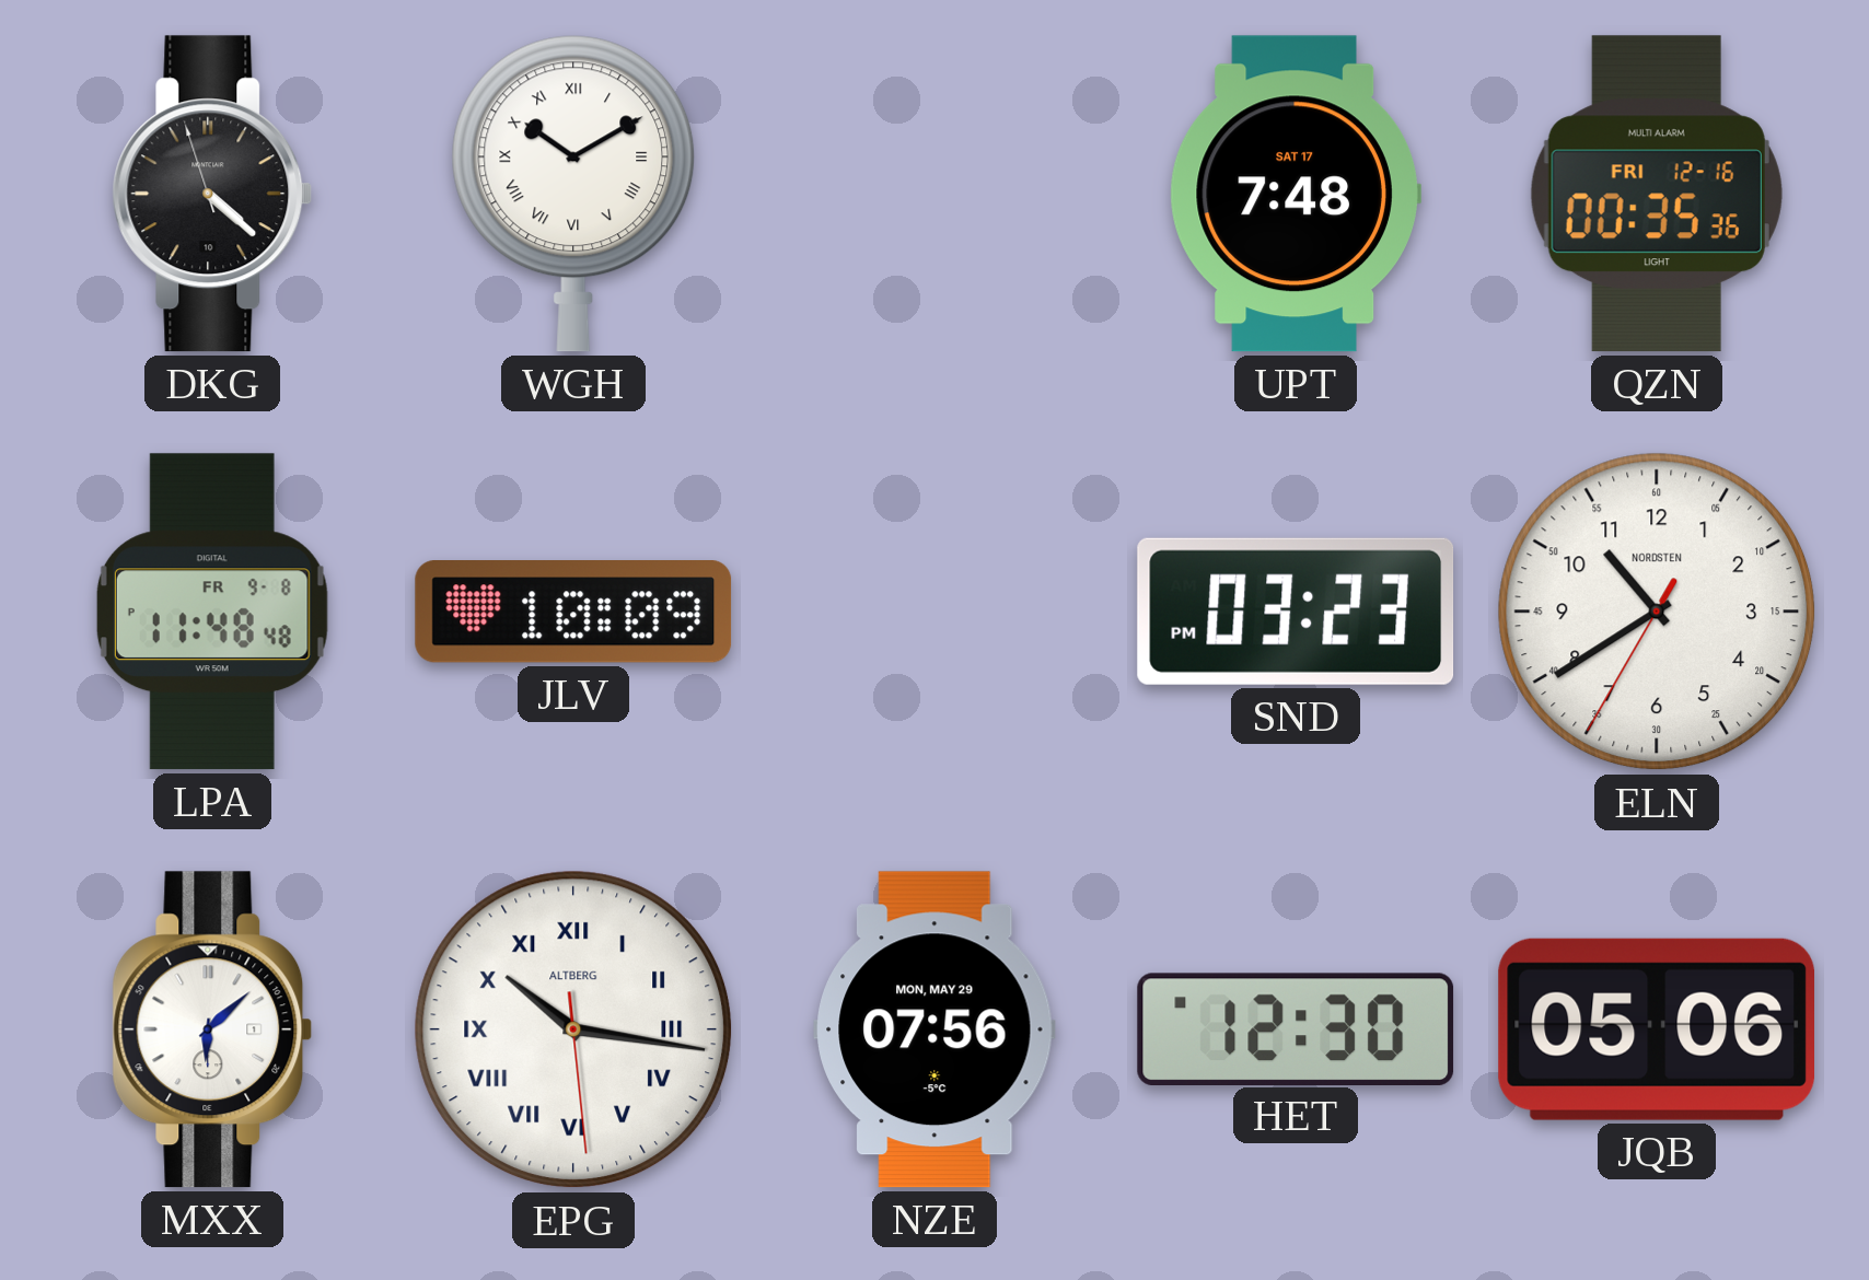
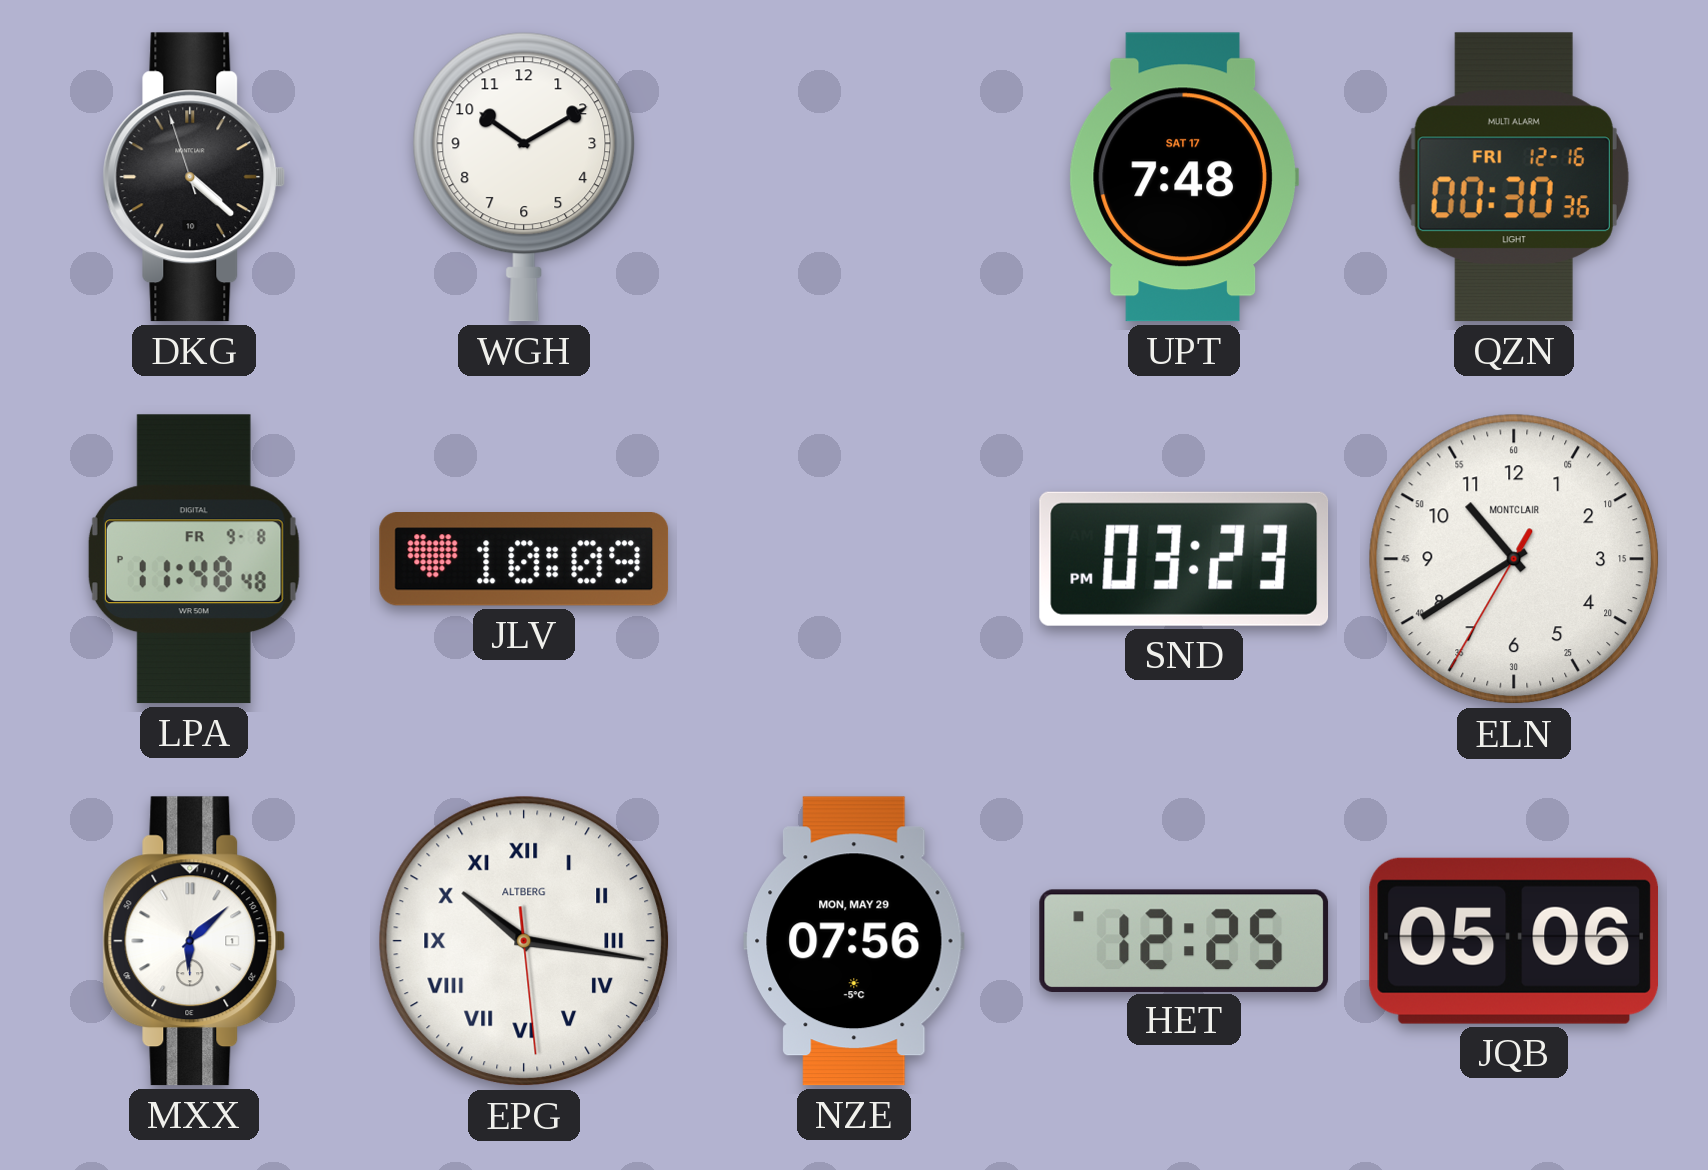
WGH numerals: Roman -> Arabic (524, 177)
QZN: 00:35 -> 00:30 (1514, 177)
ELN brand: NORDSTEN -> MONTCLAIR (1514, 559)
HET: 12:30 -> 12:25 (1184, 940)
